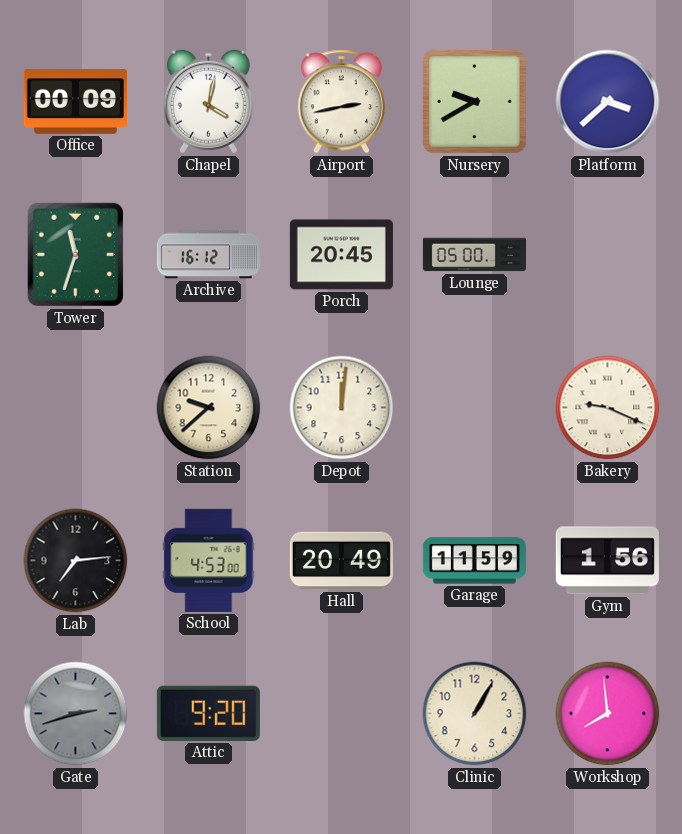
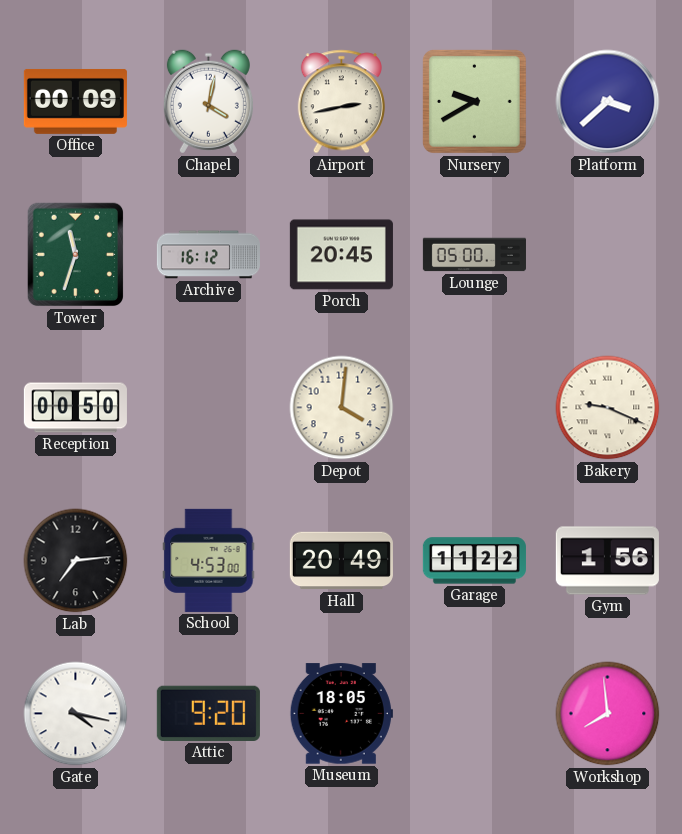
Reception: none -> 00:50 (75, 408)
Station: 9:38 -> none (209, 408)
Depot: 12:01 -> 4:01 (342, 408)
Garage: 11:59 -> 11:22 (474, 561)
Gate: 2:42 -> 4:17 (76, 714)
Gate dial: grey -> white (76, 714)
Museum: none -> 18:05 (341, 714)
Clinic: 1:05 -> none (475, 714)
